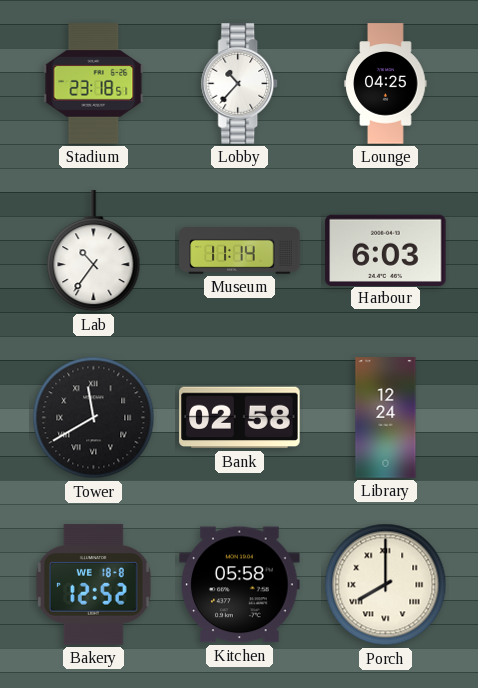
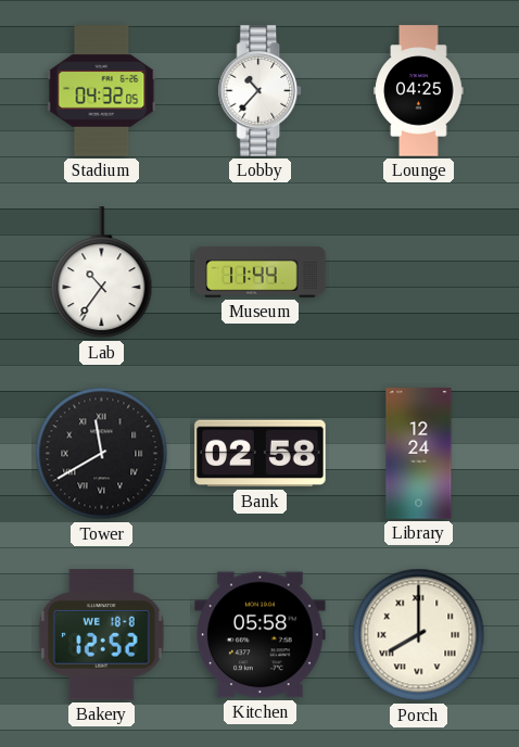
Stadium: 23:18 -> 04:32 (102, 91)
Museum: 11:14 -> 11:44 (261, 273)
Harbour: 6:03 -> none (386, 250)
